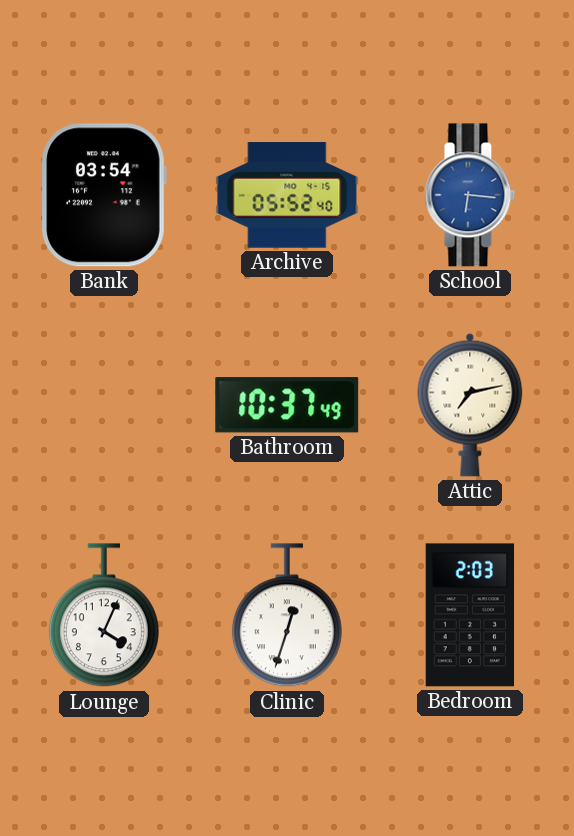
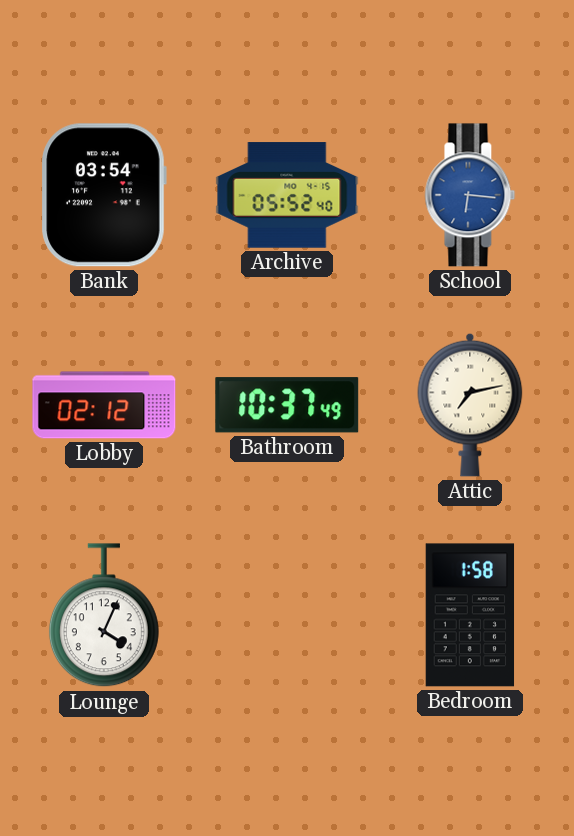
Lobby: none -> 02:12 (104, 405)
Clinic: 12:33 -> none (287, 616)
Bedroom: 2:03 -> 1:58 (470, 615)
